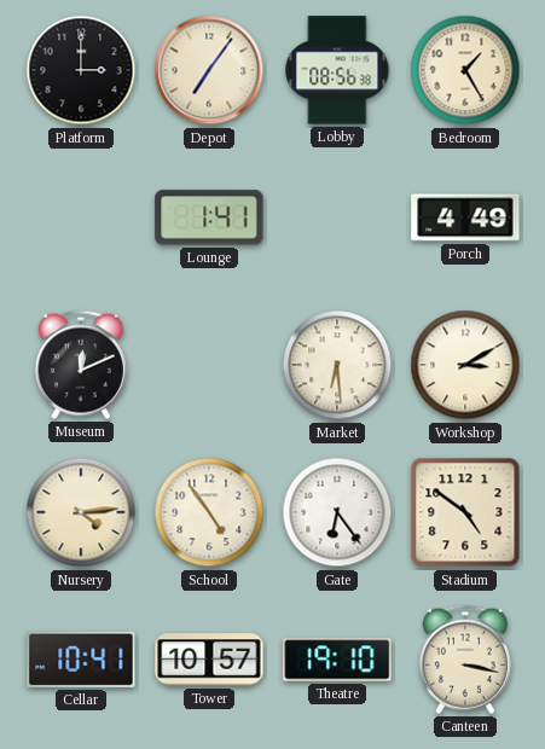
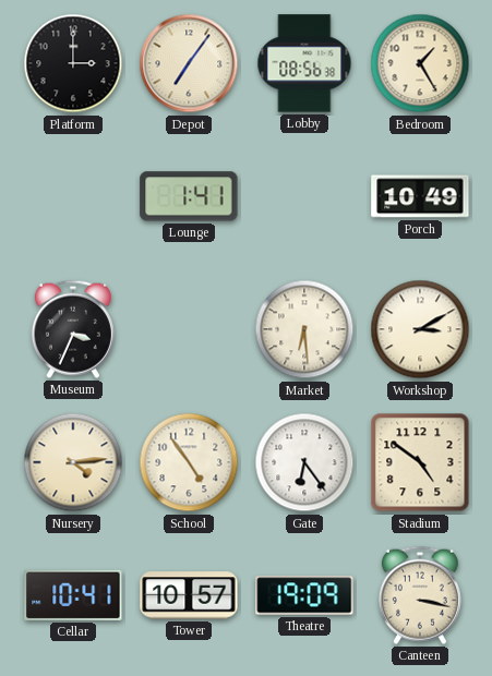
Porch: 4:49 -> 10:49 (420, 196)
Museum: 12:11 -> 3:34 (73, 329)
Theatre: 19:10 -> 19:09 (304, 595)
